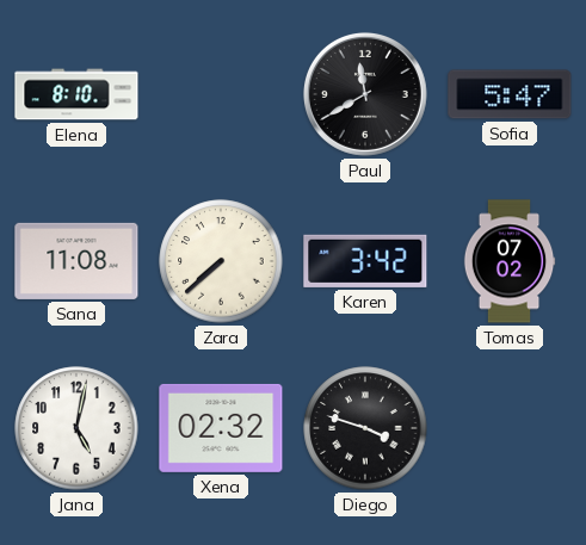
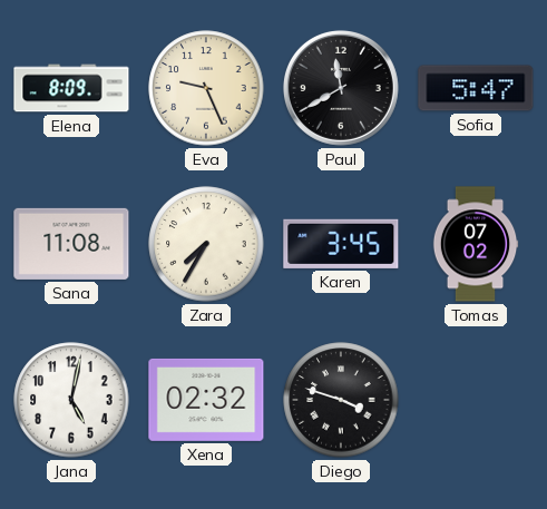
Elena: 8:10 -> 8:09 (71, 88)
Eva: none -> 9:26 (206, 88)
Zara: 7:38 -> 7:35 (206, 244)
Karen: 3:42 -> 3:45 (341, 244)
